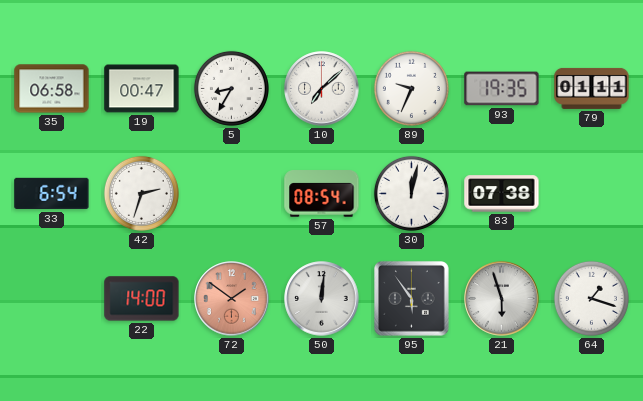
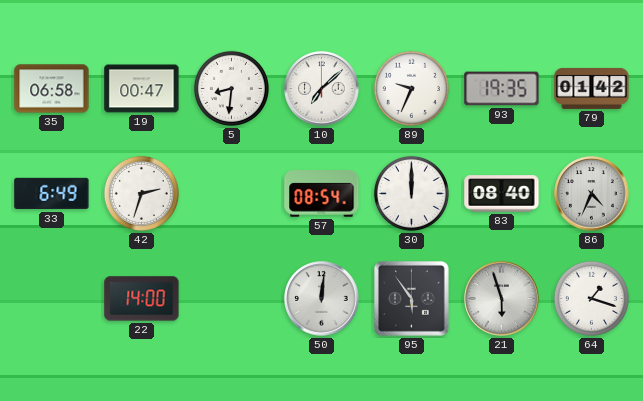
5: 8:35 -> 8:31 (231, 88)
79: 01:11 -> 01:42 (592, 88)
33: 6:54 -> 6:49 (52, 194)
30: 12:02 -> 12:00 (411, 193)
83: 07:38 -> 08:40 (502, 194)
86: none -> 4:34 (592, 194)
72: 1:51 -> none (232, 299)
